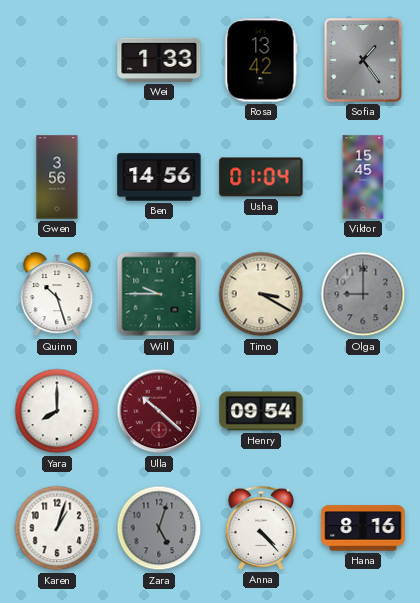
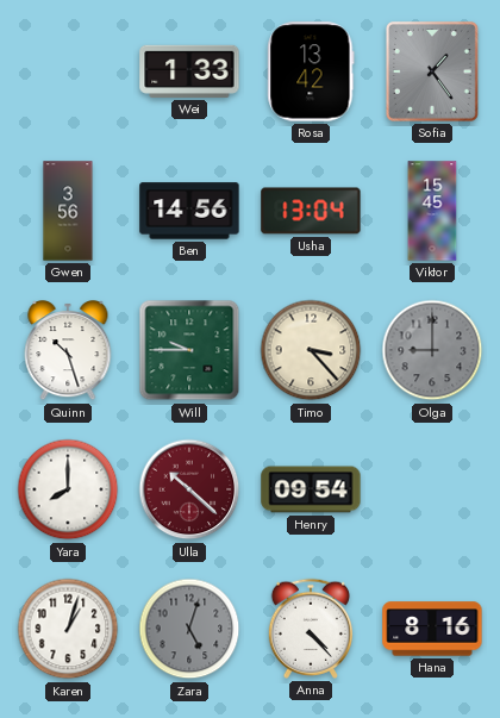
Usha: 01:04 -> 13:04 (311, 211)
Timo: 3:20 -> 3:23 (311, 350)
